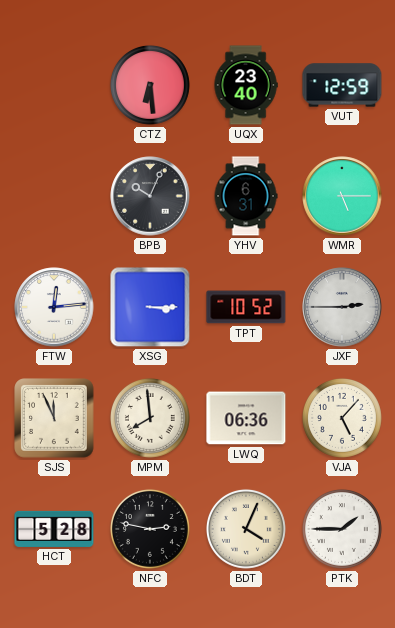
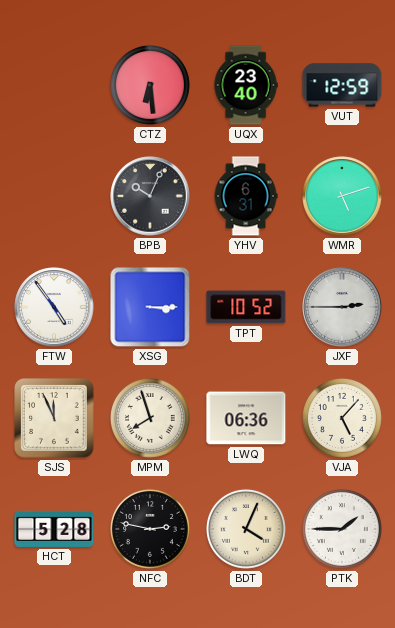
WMR: 5:15 -> 5:12 (342, 196)
FTW: 12:14 -> 4:54 (54, 307)
MPM: 7:59 -> 7:57 (150, 418)
